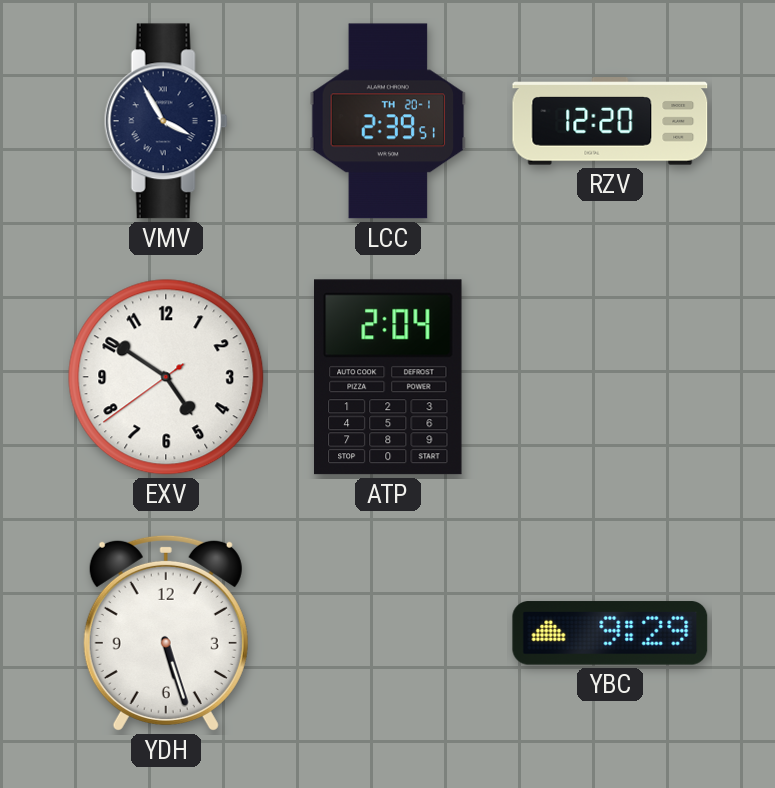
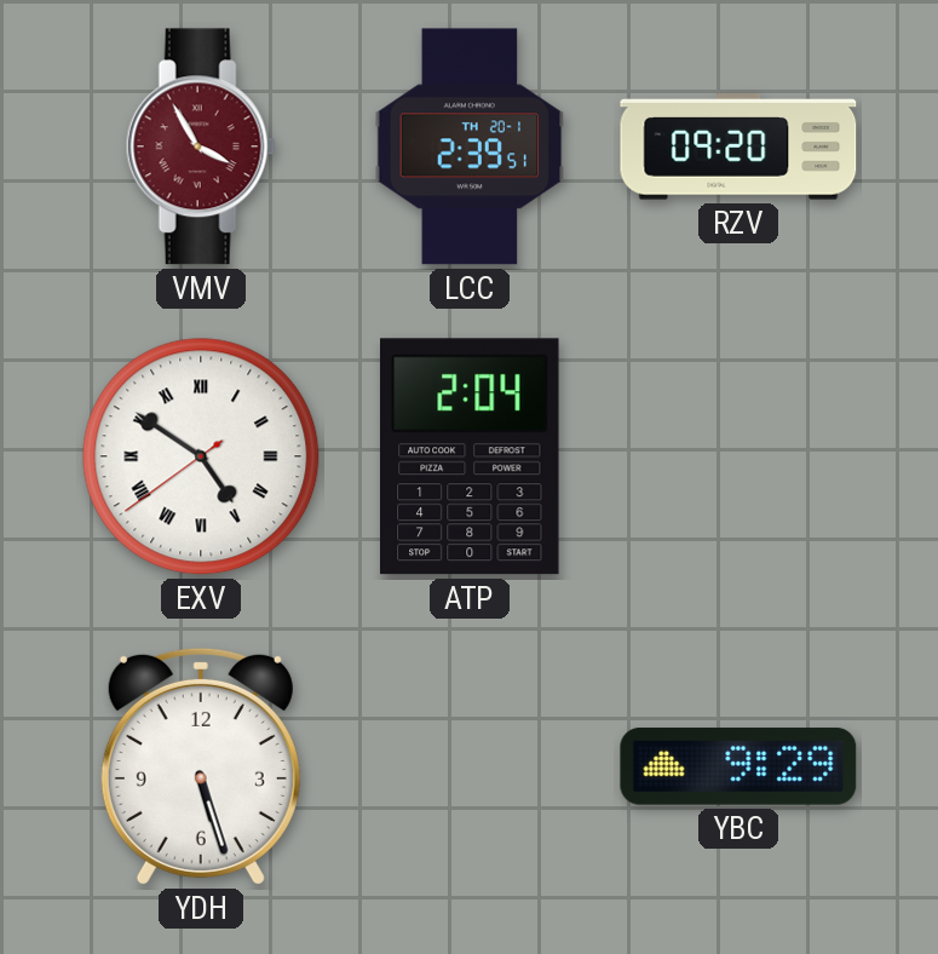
VMV dial: navy -> burgundy (201, 146)
RZV: 12:20 -> 09:20 (738, 146)
EXV numerals: Arabic -> Roman (201, 456)
